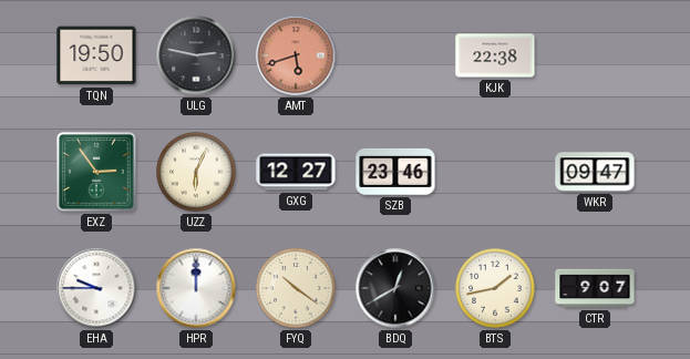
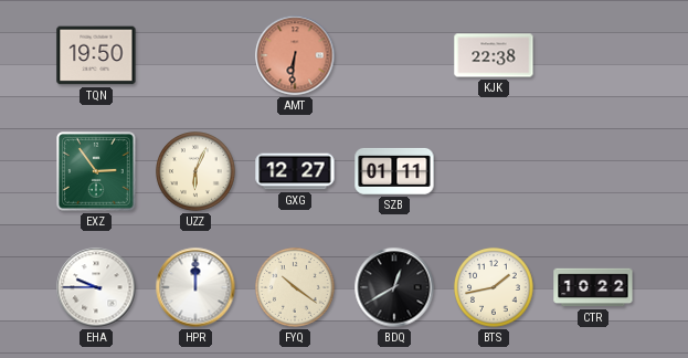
ULG: 2:47 -> none (196, 55)
AMT: 5:42 -> 6:31 (295, 55)
SZB: 23:46 -> 01:11 (394, 171)
WKR: 09:47 -> none (595, 172)
CTR: 9:07 -> 10:22 (593, 287)
